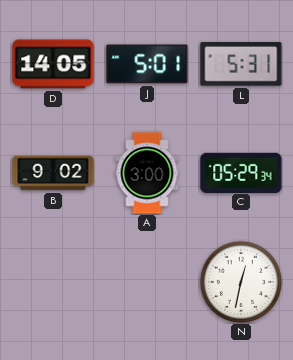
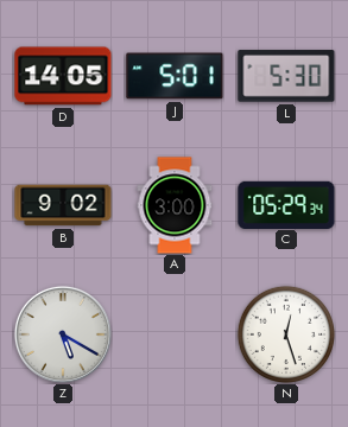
L: 5:31 -> 5:30 (286, 76)
Z: none -> 5:20 (63, 334)
N: 12:32 -> 12:27 (285, 333)
